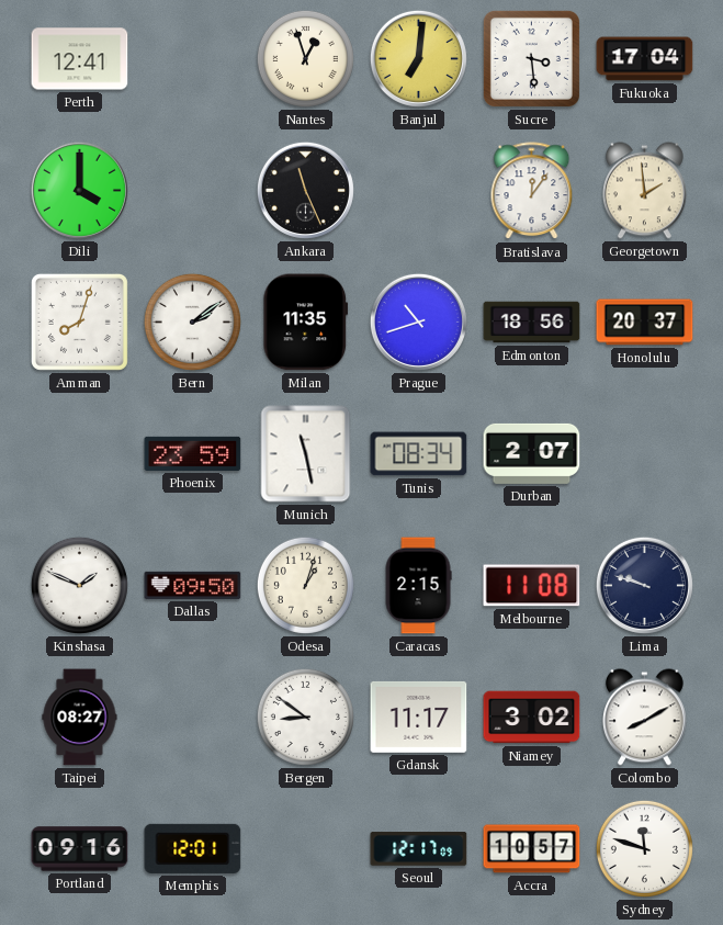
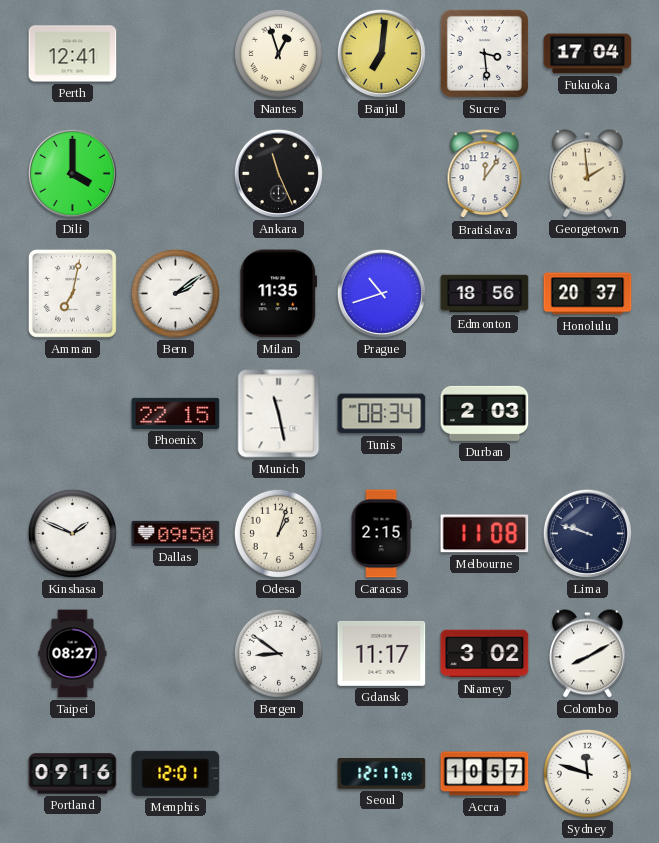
Amman: 8:03 -> 7:02 (72, 293)
Phoenix: 23:59 -> 22:15 (176, 413)
Durban: 2:07 -> 2:03 (485, 413)
